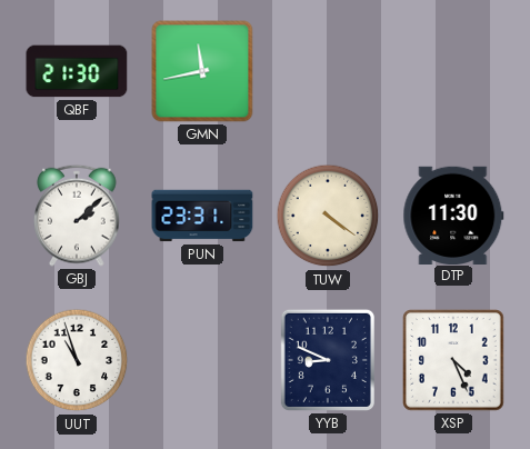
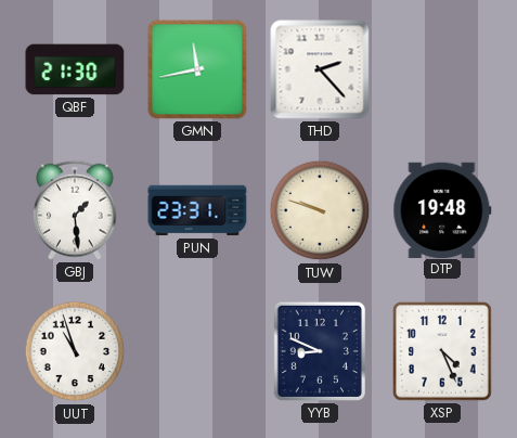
THD: none -> 2:23 (320, 69)
GBJ: 2:08 -> 1:29 (75, 210)
TUW: 4:21 -> 9:48 (320, 210)
DTP: 11:30 -> 19:48 (442, 209)
